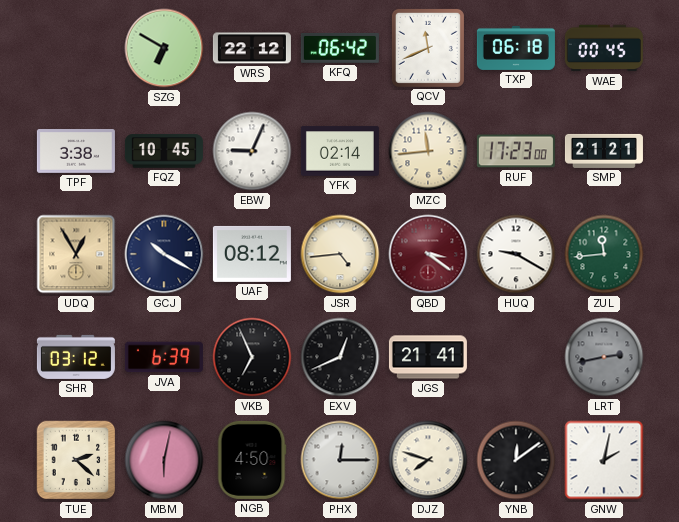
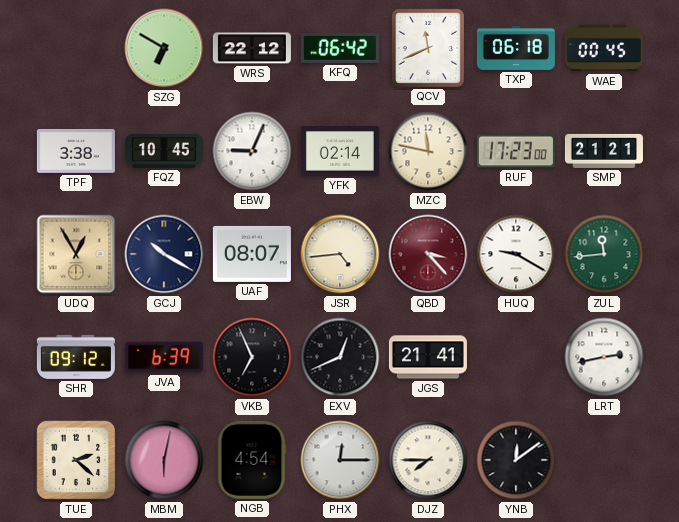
MZC: 11:44 -> 11:47 (428, 151)
UAF: 08:12 -> 08:07 (252, 254)
QBD: 3:21 -> 3:23 (428, 254)
SHR: 03:12 -> 09:12 (76, 357)
LRT dial: grey -> white (604, 357)
NGB: 4:50 -> 4:54 (252, 460)
DJZ: 7:48 -> 7:45 (428, 460)
GNW: 2:02 -> none (604, 460)
